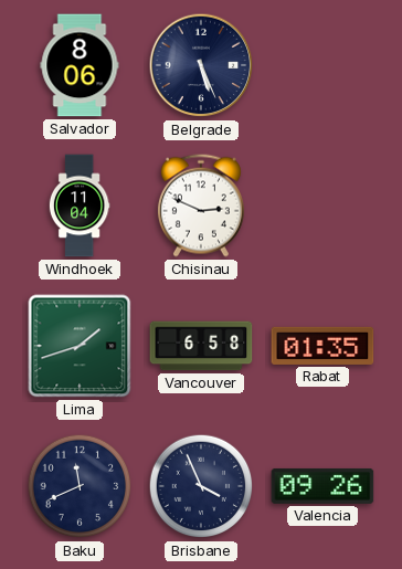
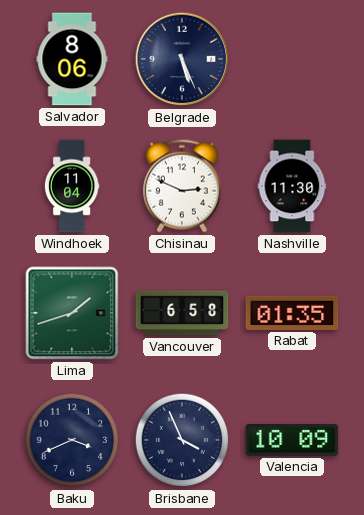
Nashville: none -> 11:30 (292, 186)
Baku: 11:41 -> 3:41 (72, 440)
Valencia: 09:26 -> 10:09 (292, 440)
